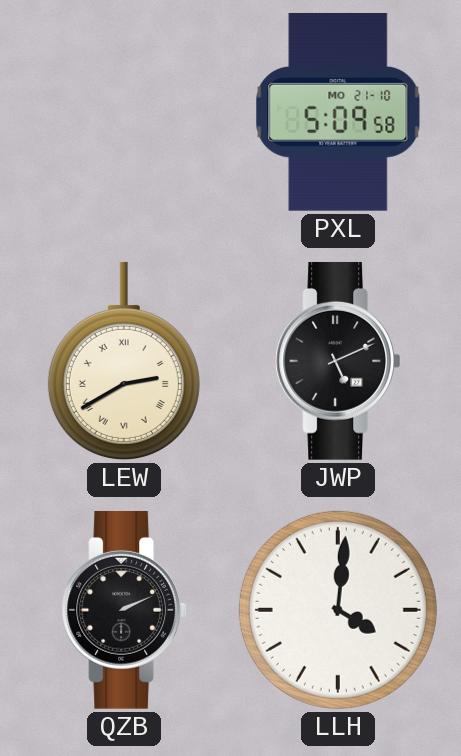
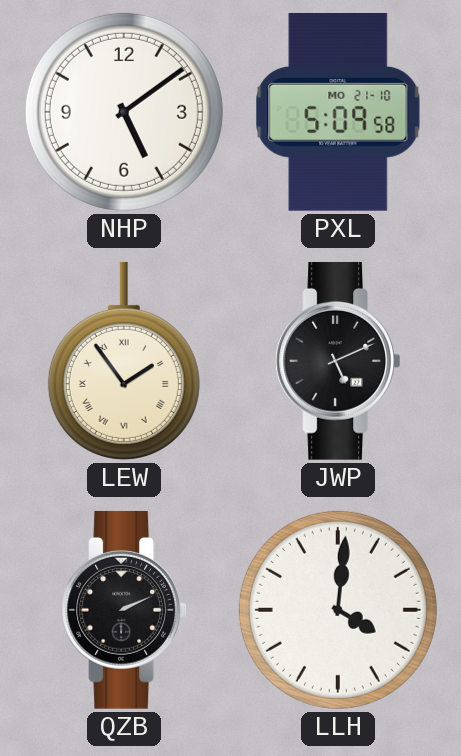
NHP: none -> 5:09 (124, 112)
LEW: 2:40 -> 1:54 (124, 361)
